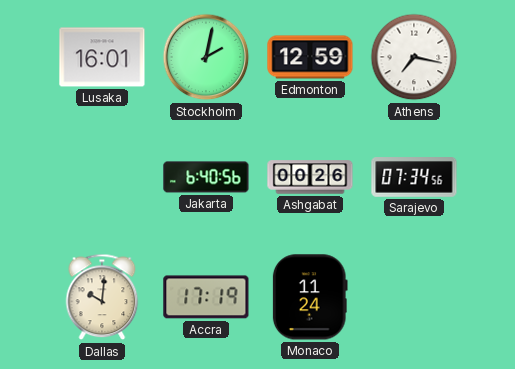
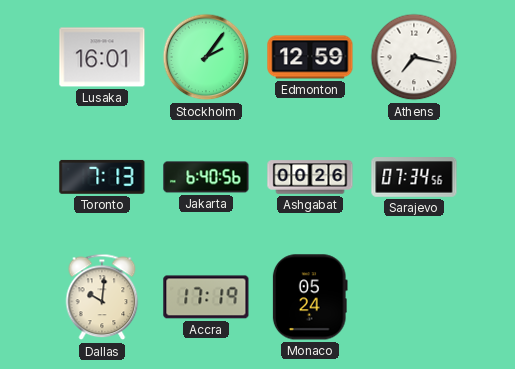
Stockholm: 2:02 -> 2:06 (206, 57)
Toronto: none -> 7:13 (102, 177)
Monaco: 11:24 -> 05:24 (310, 297)
